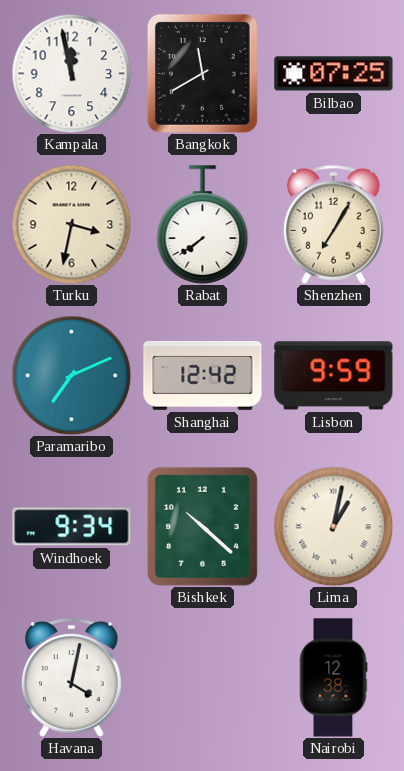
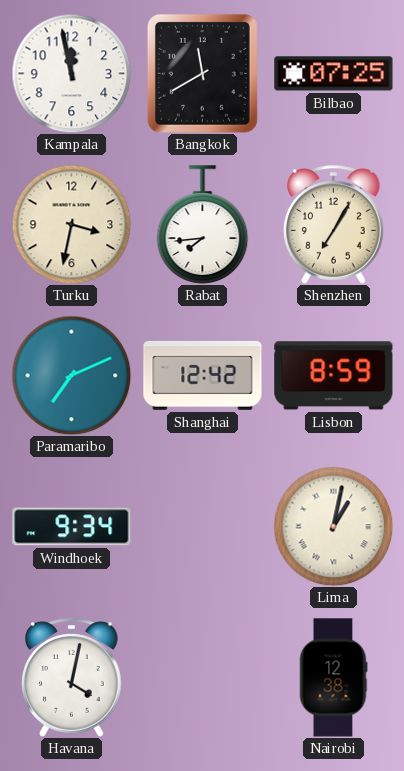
Rabat: 7:39 -> 7:44 (203, 225)
Lisbon: 9:59 -> 8:59 (334, 376)
Bishkek: 10:22 -> none (202, 526)
